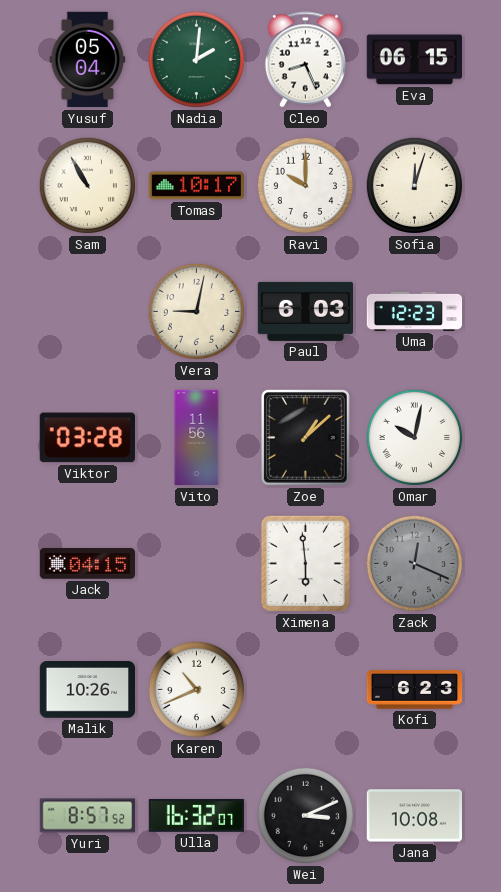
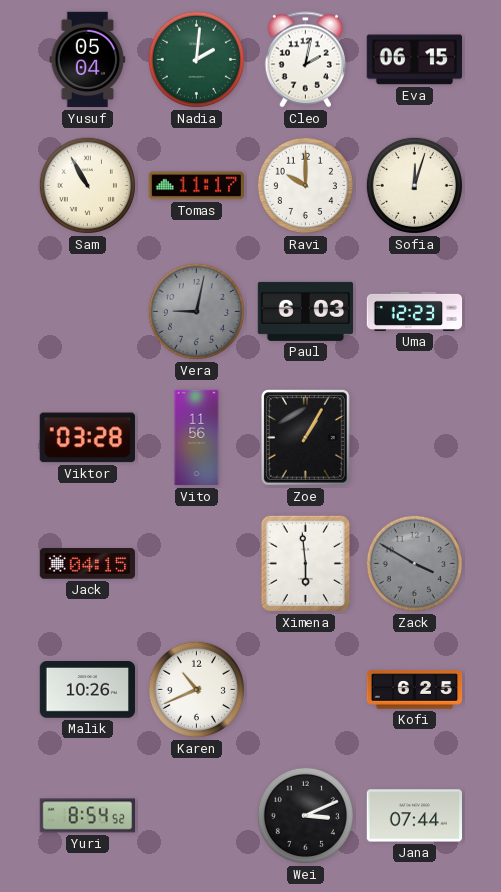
Cleo: 8:26 -> 2:02 (305, 60)
Tomas: 10:17 -> 11:17 (196, 186)
Vera dial: cream -> grey (196, 311)
Zoe: 1:08 -> 1:05 (306, 438)
Omar: 10:02 -> none (414, 437)
Zack: 12:19 -> 3:50 (414, 563)
Kofi: 6:23 -> 6:25 (415, 690)
Yuri: 8:57 -> 8:54 (88, 816)
Ulla: 16:32 -> none (197, 816)
Jana: 10:08 -> 07:44 (415, 816)
